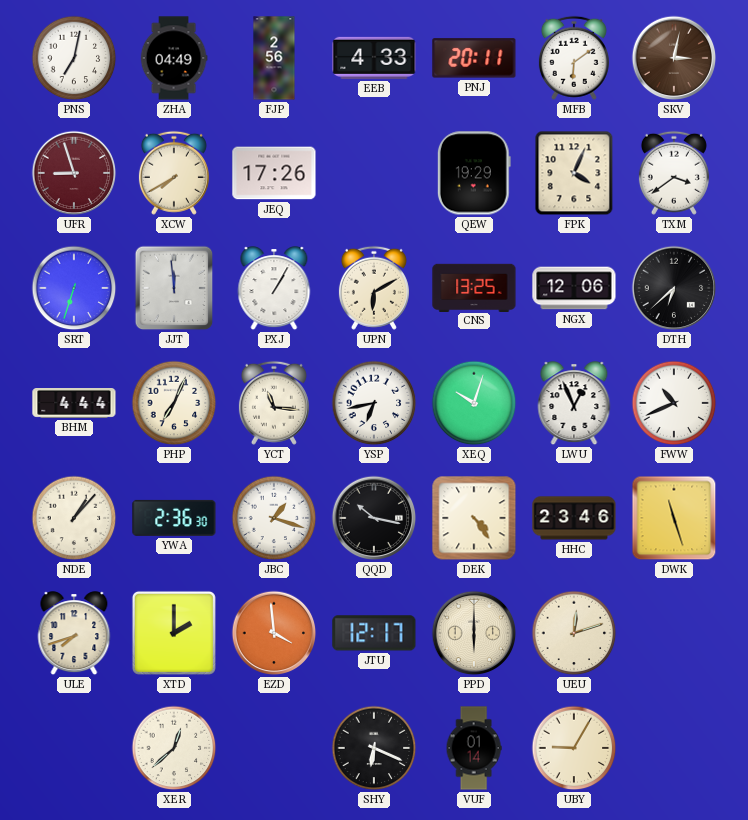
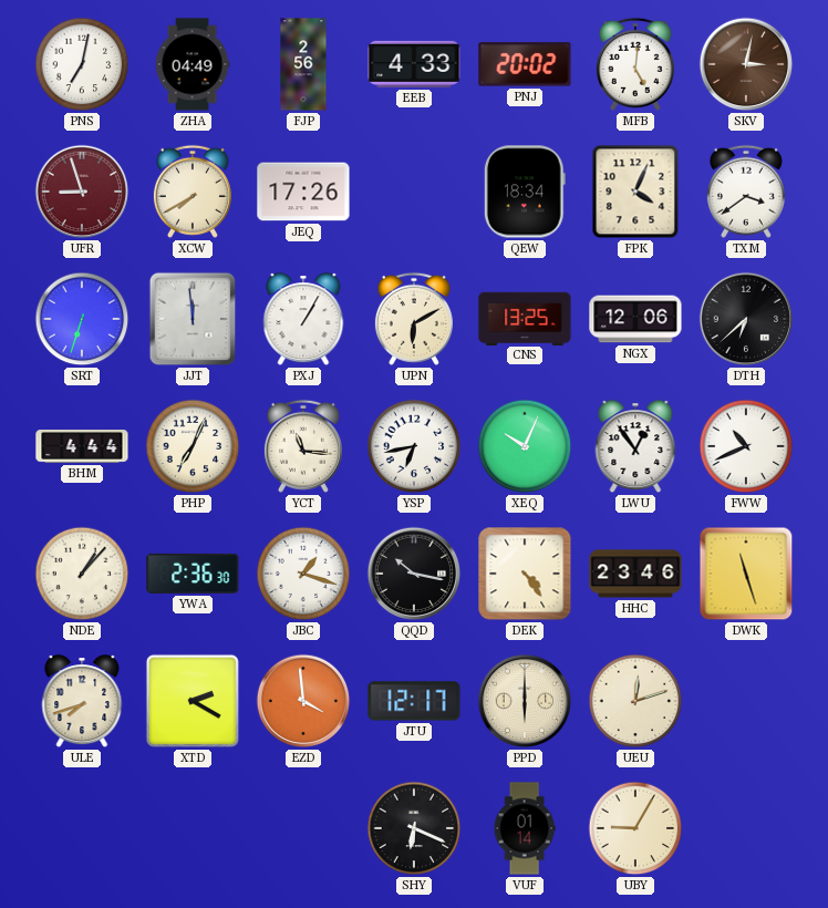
PNJ: 20:11 -> 20:02 (525, 64)
MFB: 6:09 -> 5:01 (635, 64)
QEW: 19:29 -> 18:34 (525, 192)
XEQ: 10:03 -> 10:04 (525, 446)
LWU: 12:56 -> 12:54 (635, 447)
XTD: 2:00 -> 2:20 (193, 701)
XER: 12:38 -> none (174, 748)
